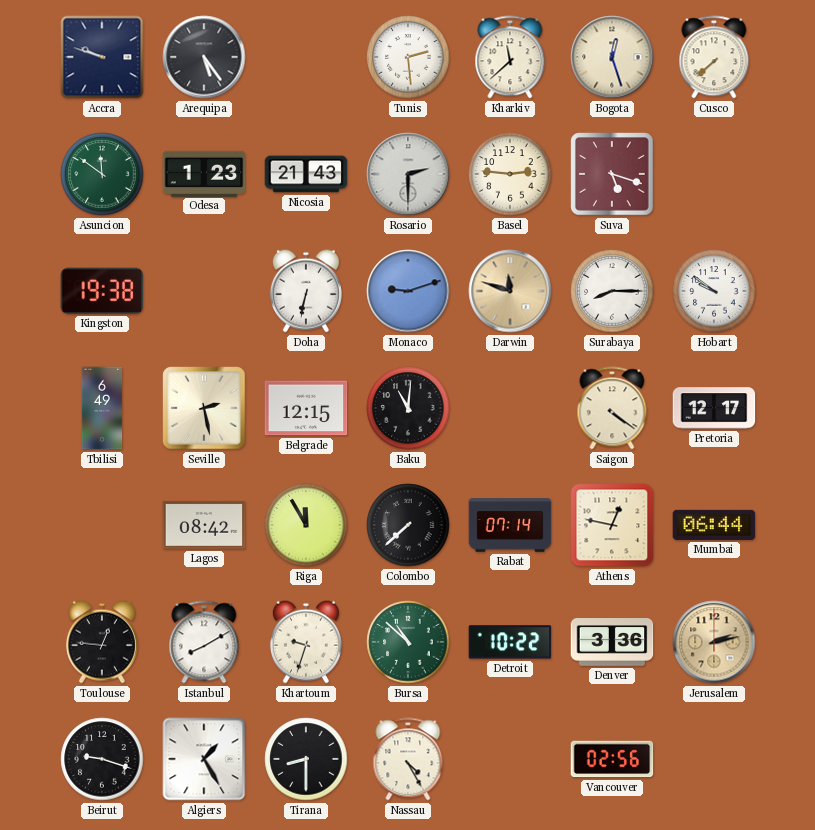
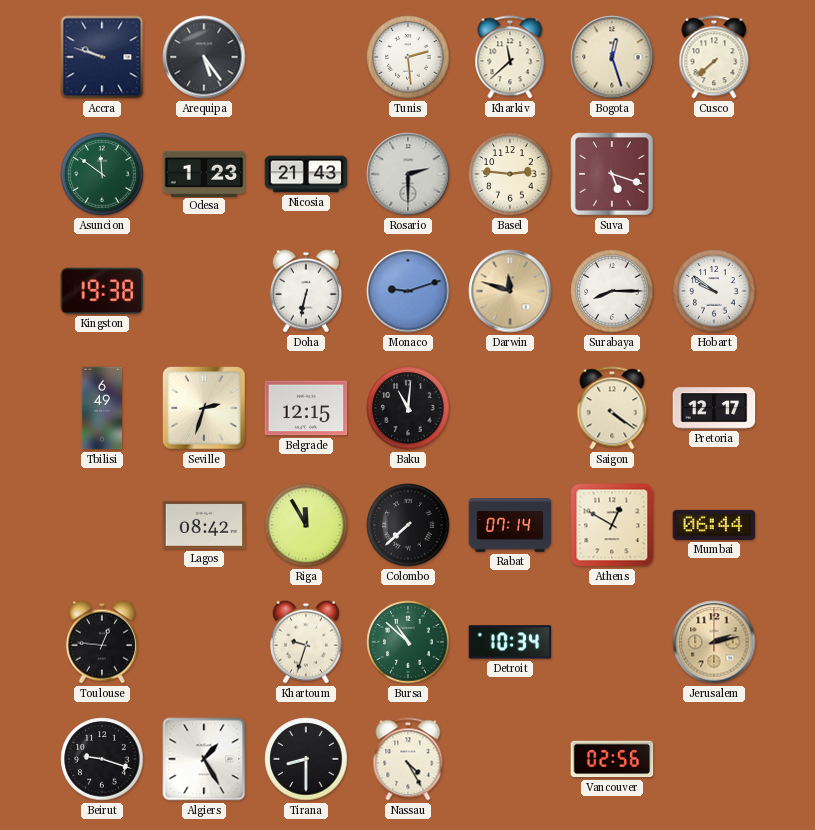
Seville: 2:28 -> 2:33 (204, 408)
Athens: 12:47 -> 12:50 (612, 525)
Istanbul: 8:10 -> none (204, 642)
Detroit: 10:22 -> 10:34 (510, 642)
Denver: 3:36 -> none (612, 643)
